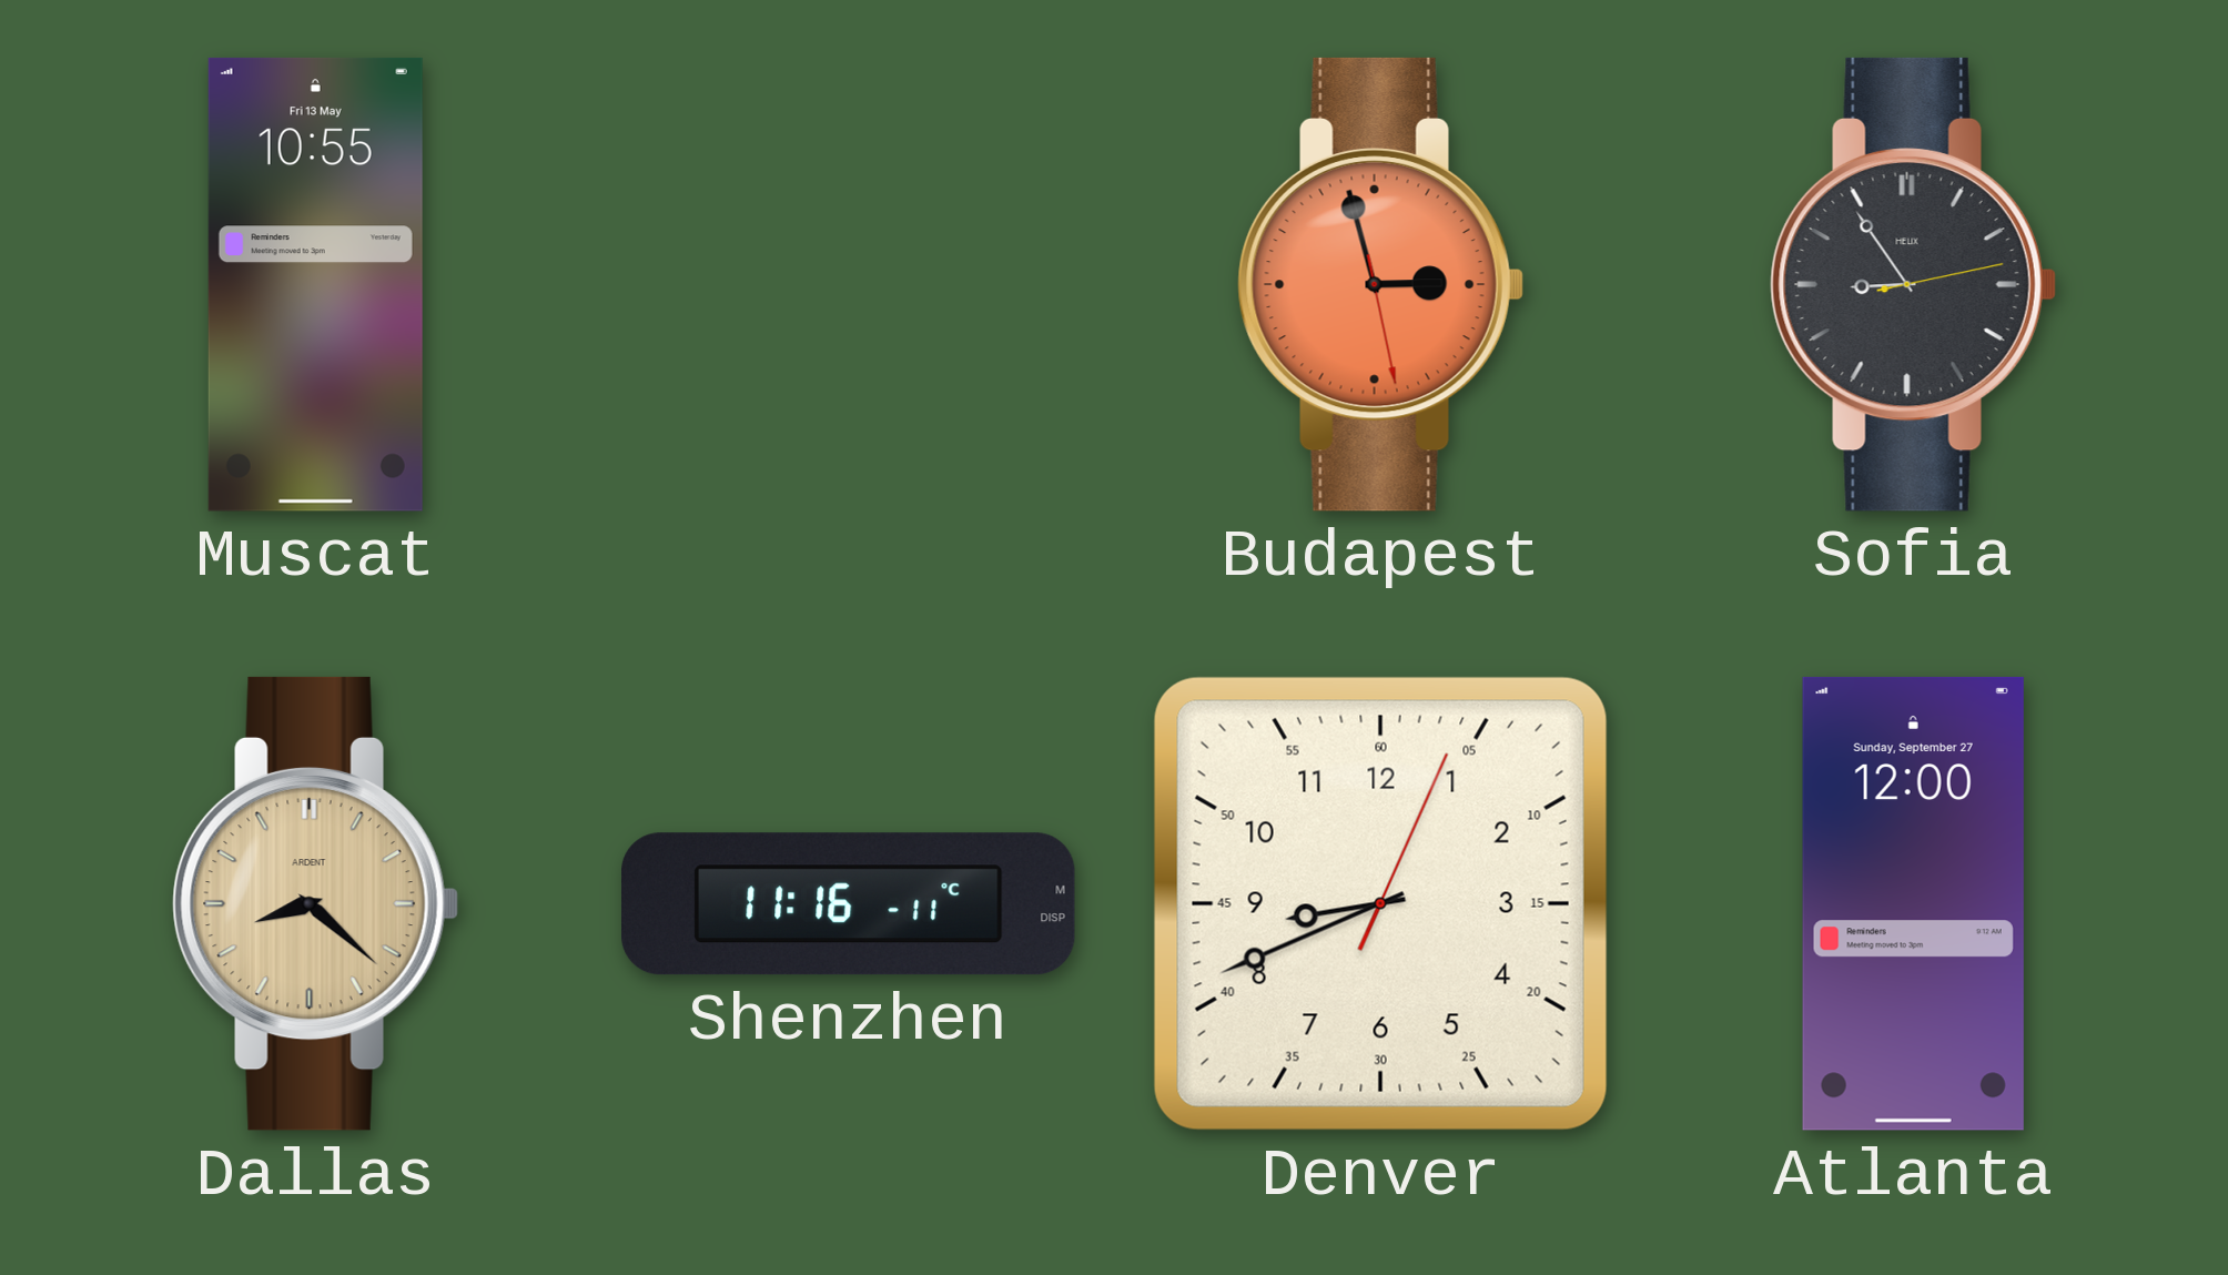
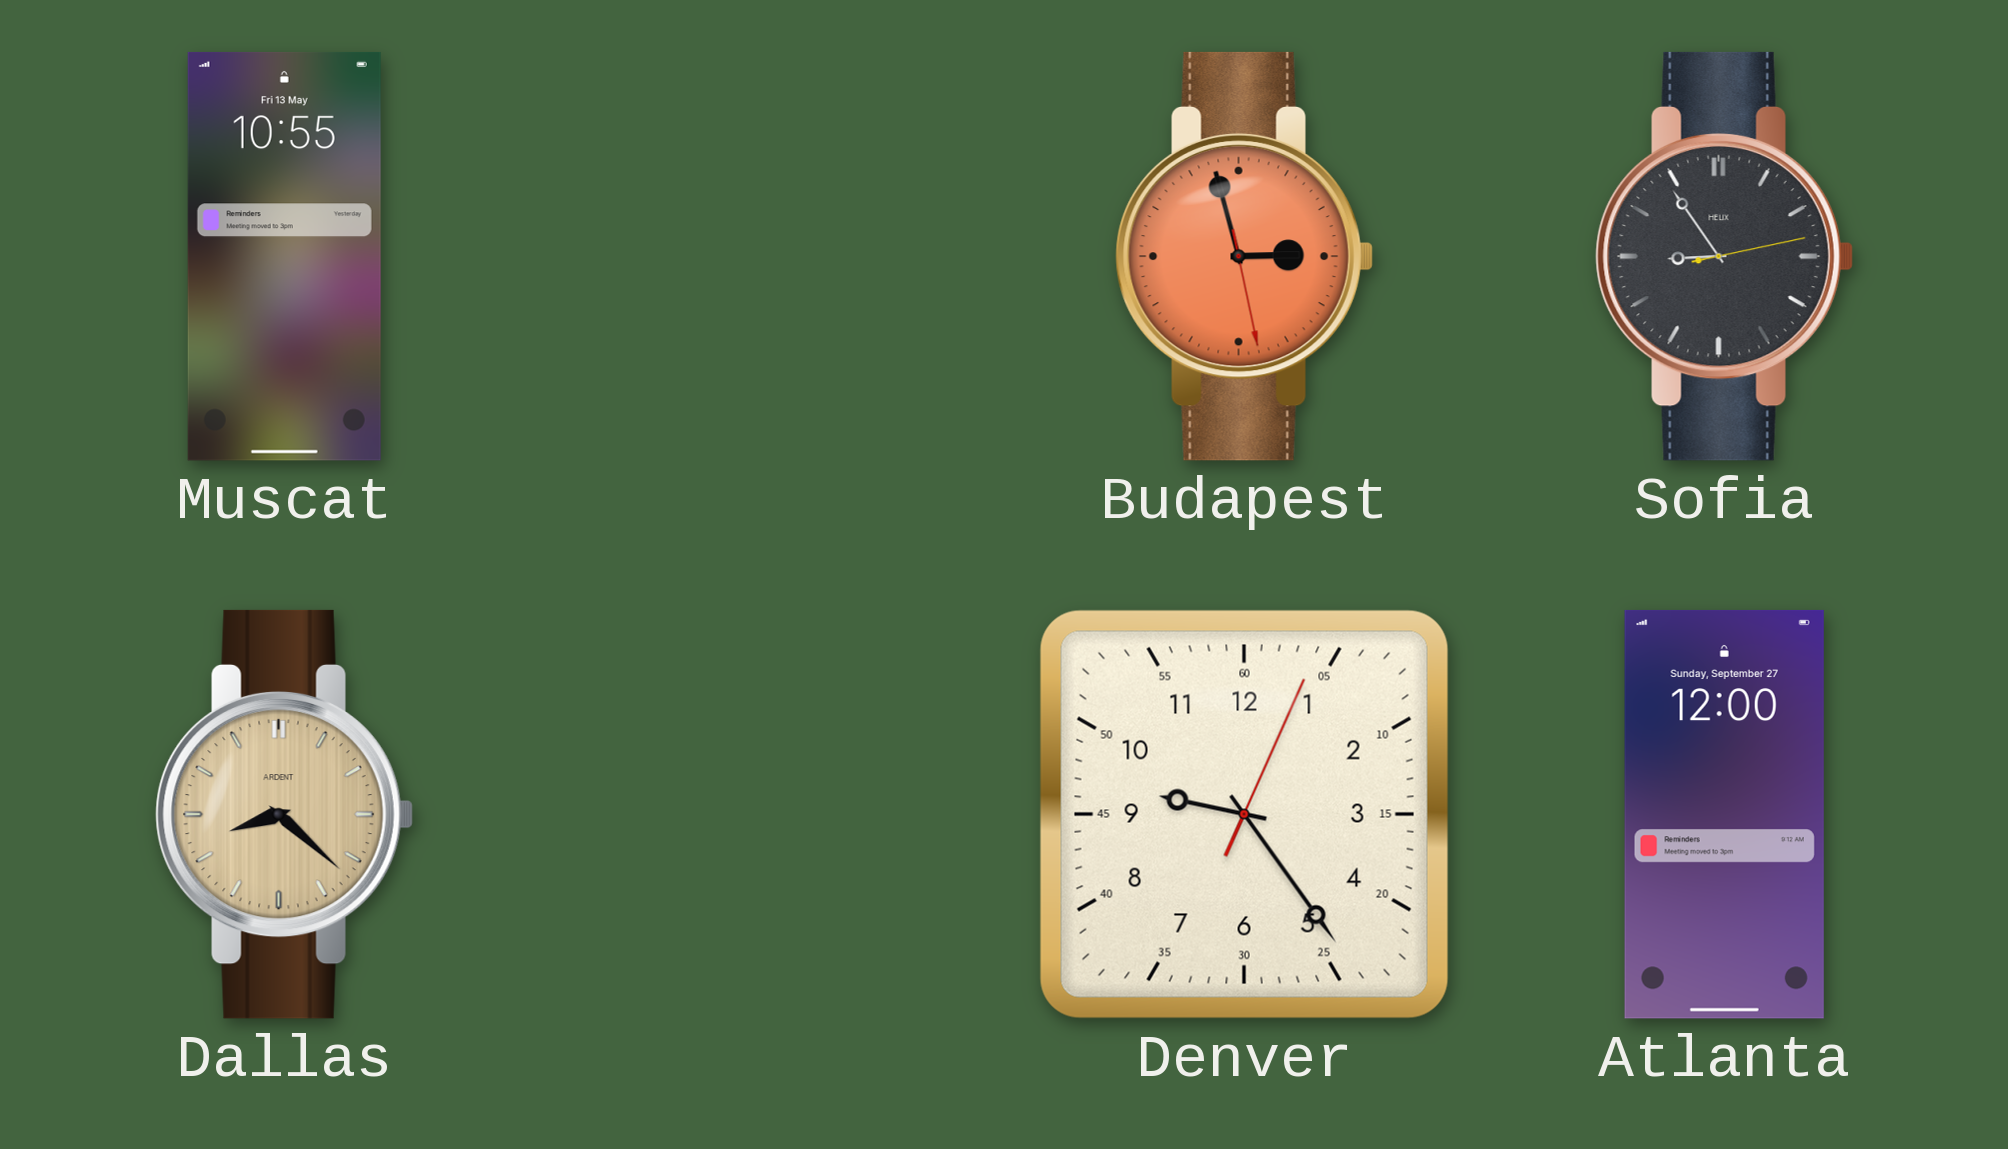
Shenzhen: 11:16 -> none (848, 904)
Denver: 8:41 -> 9:24 (1244, 814)
